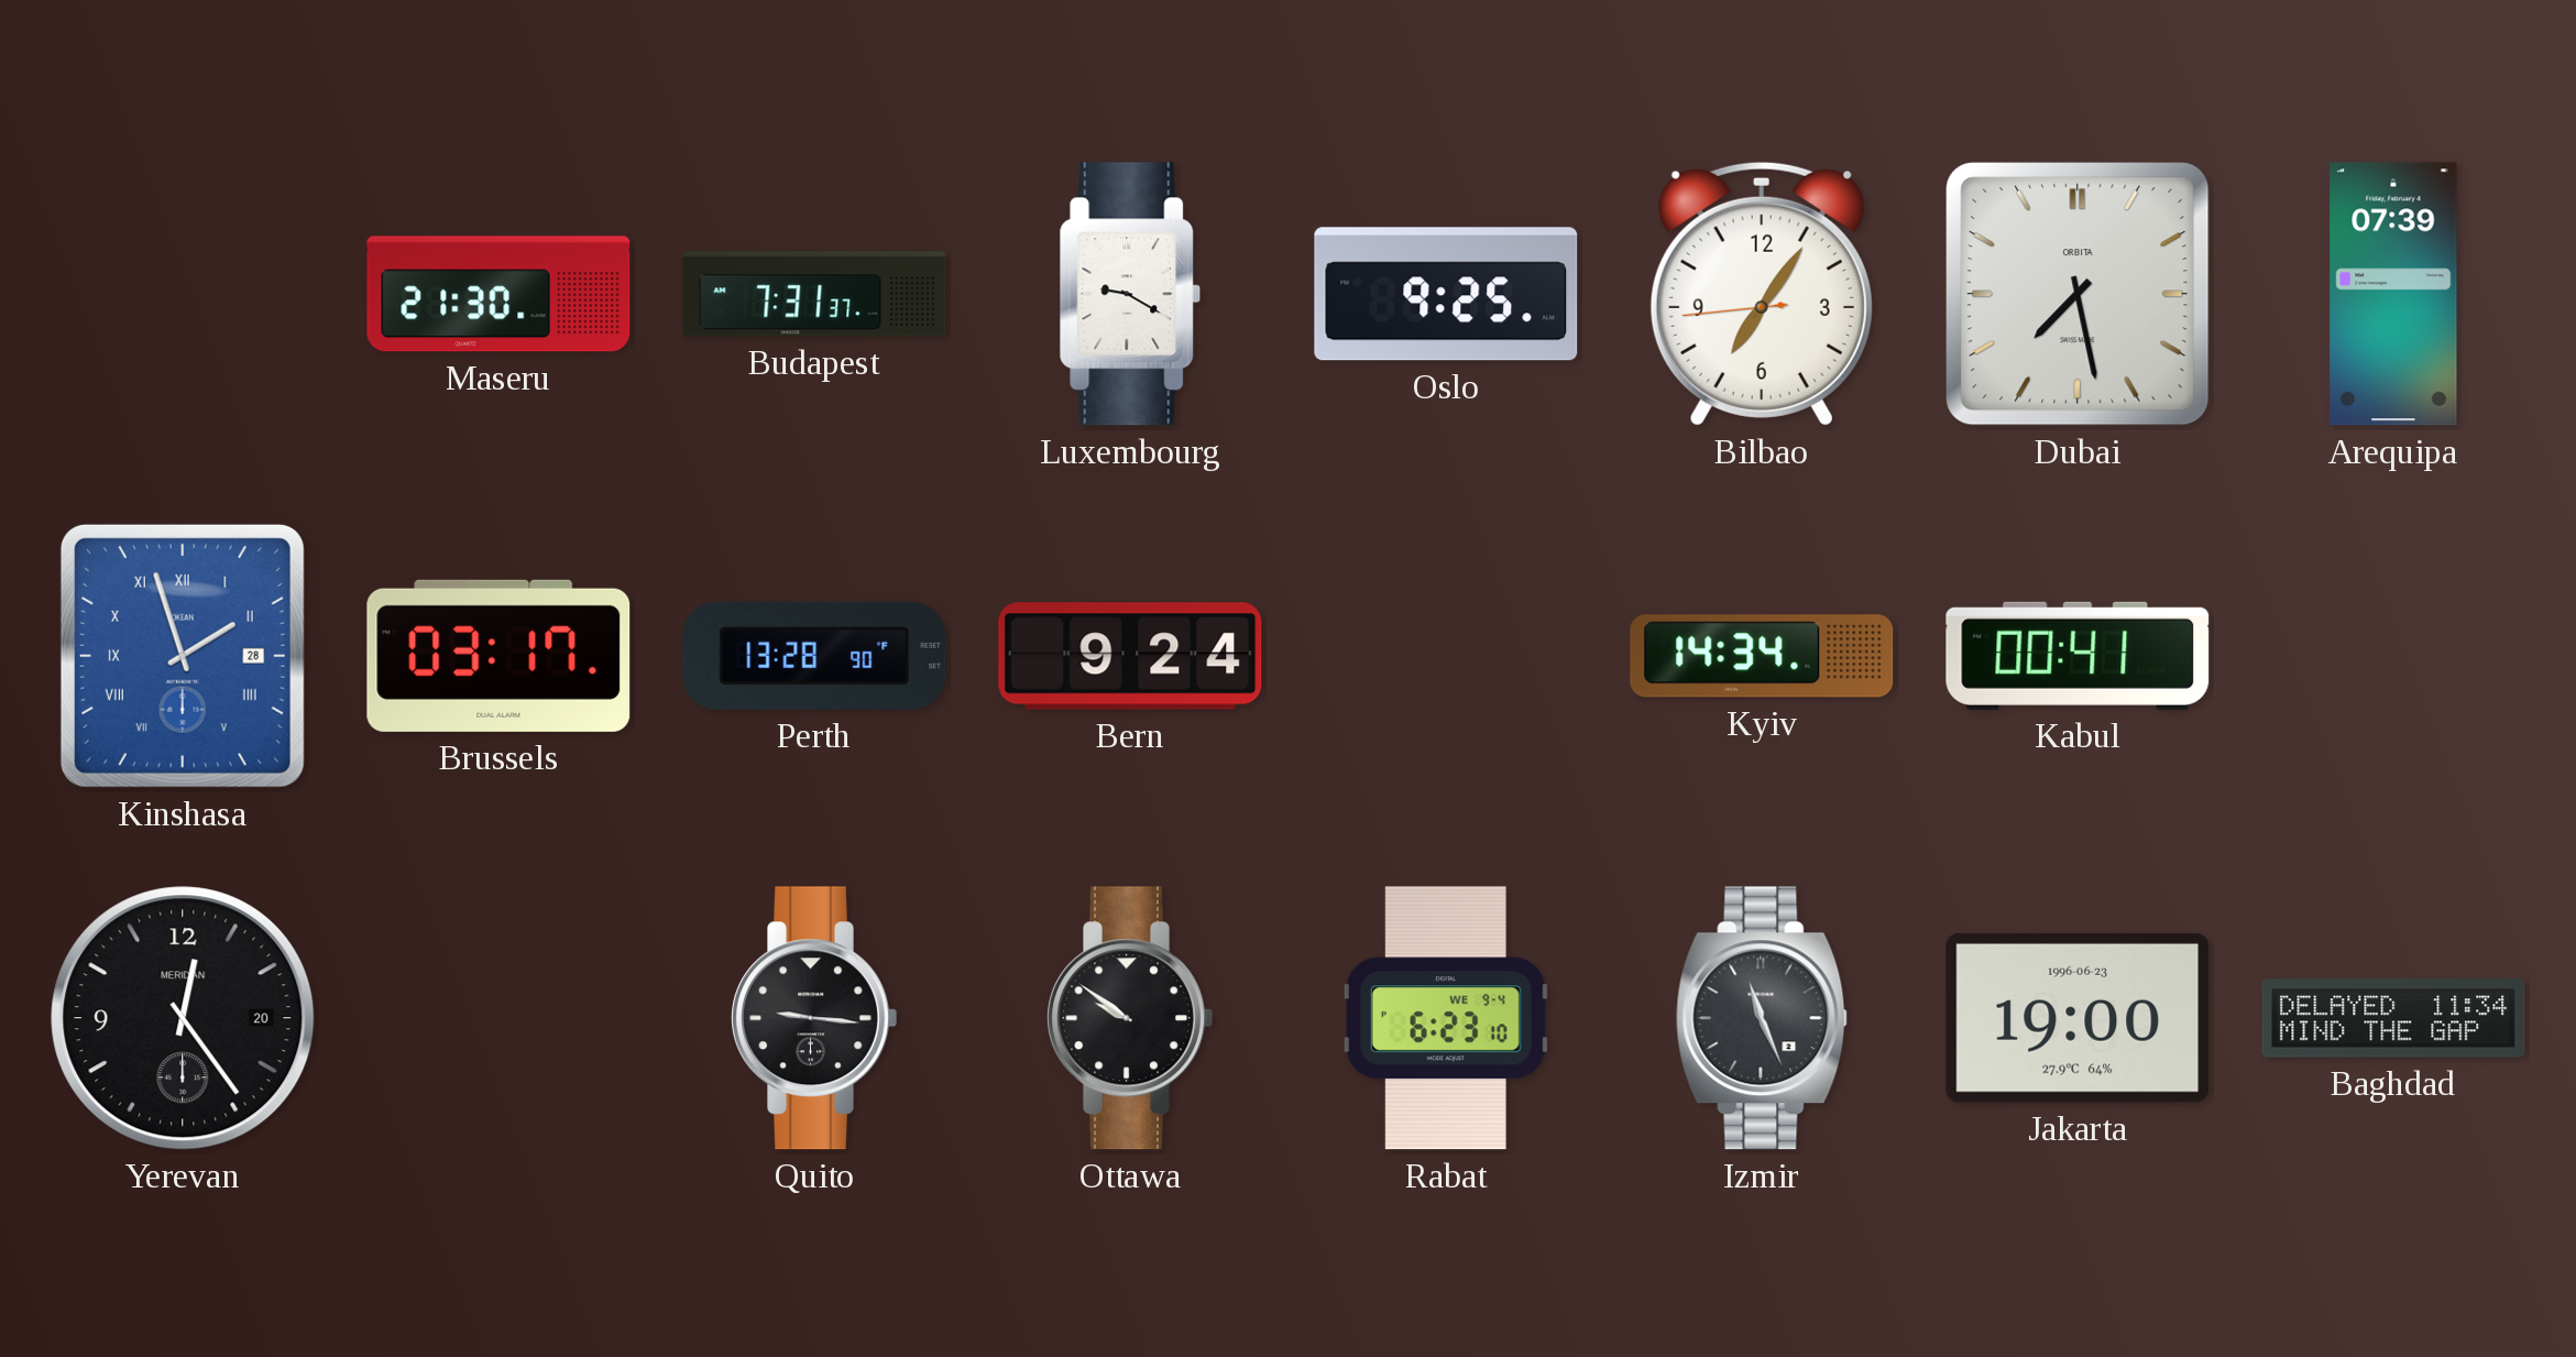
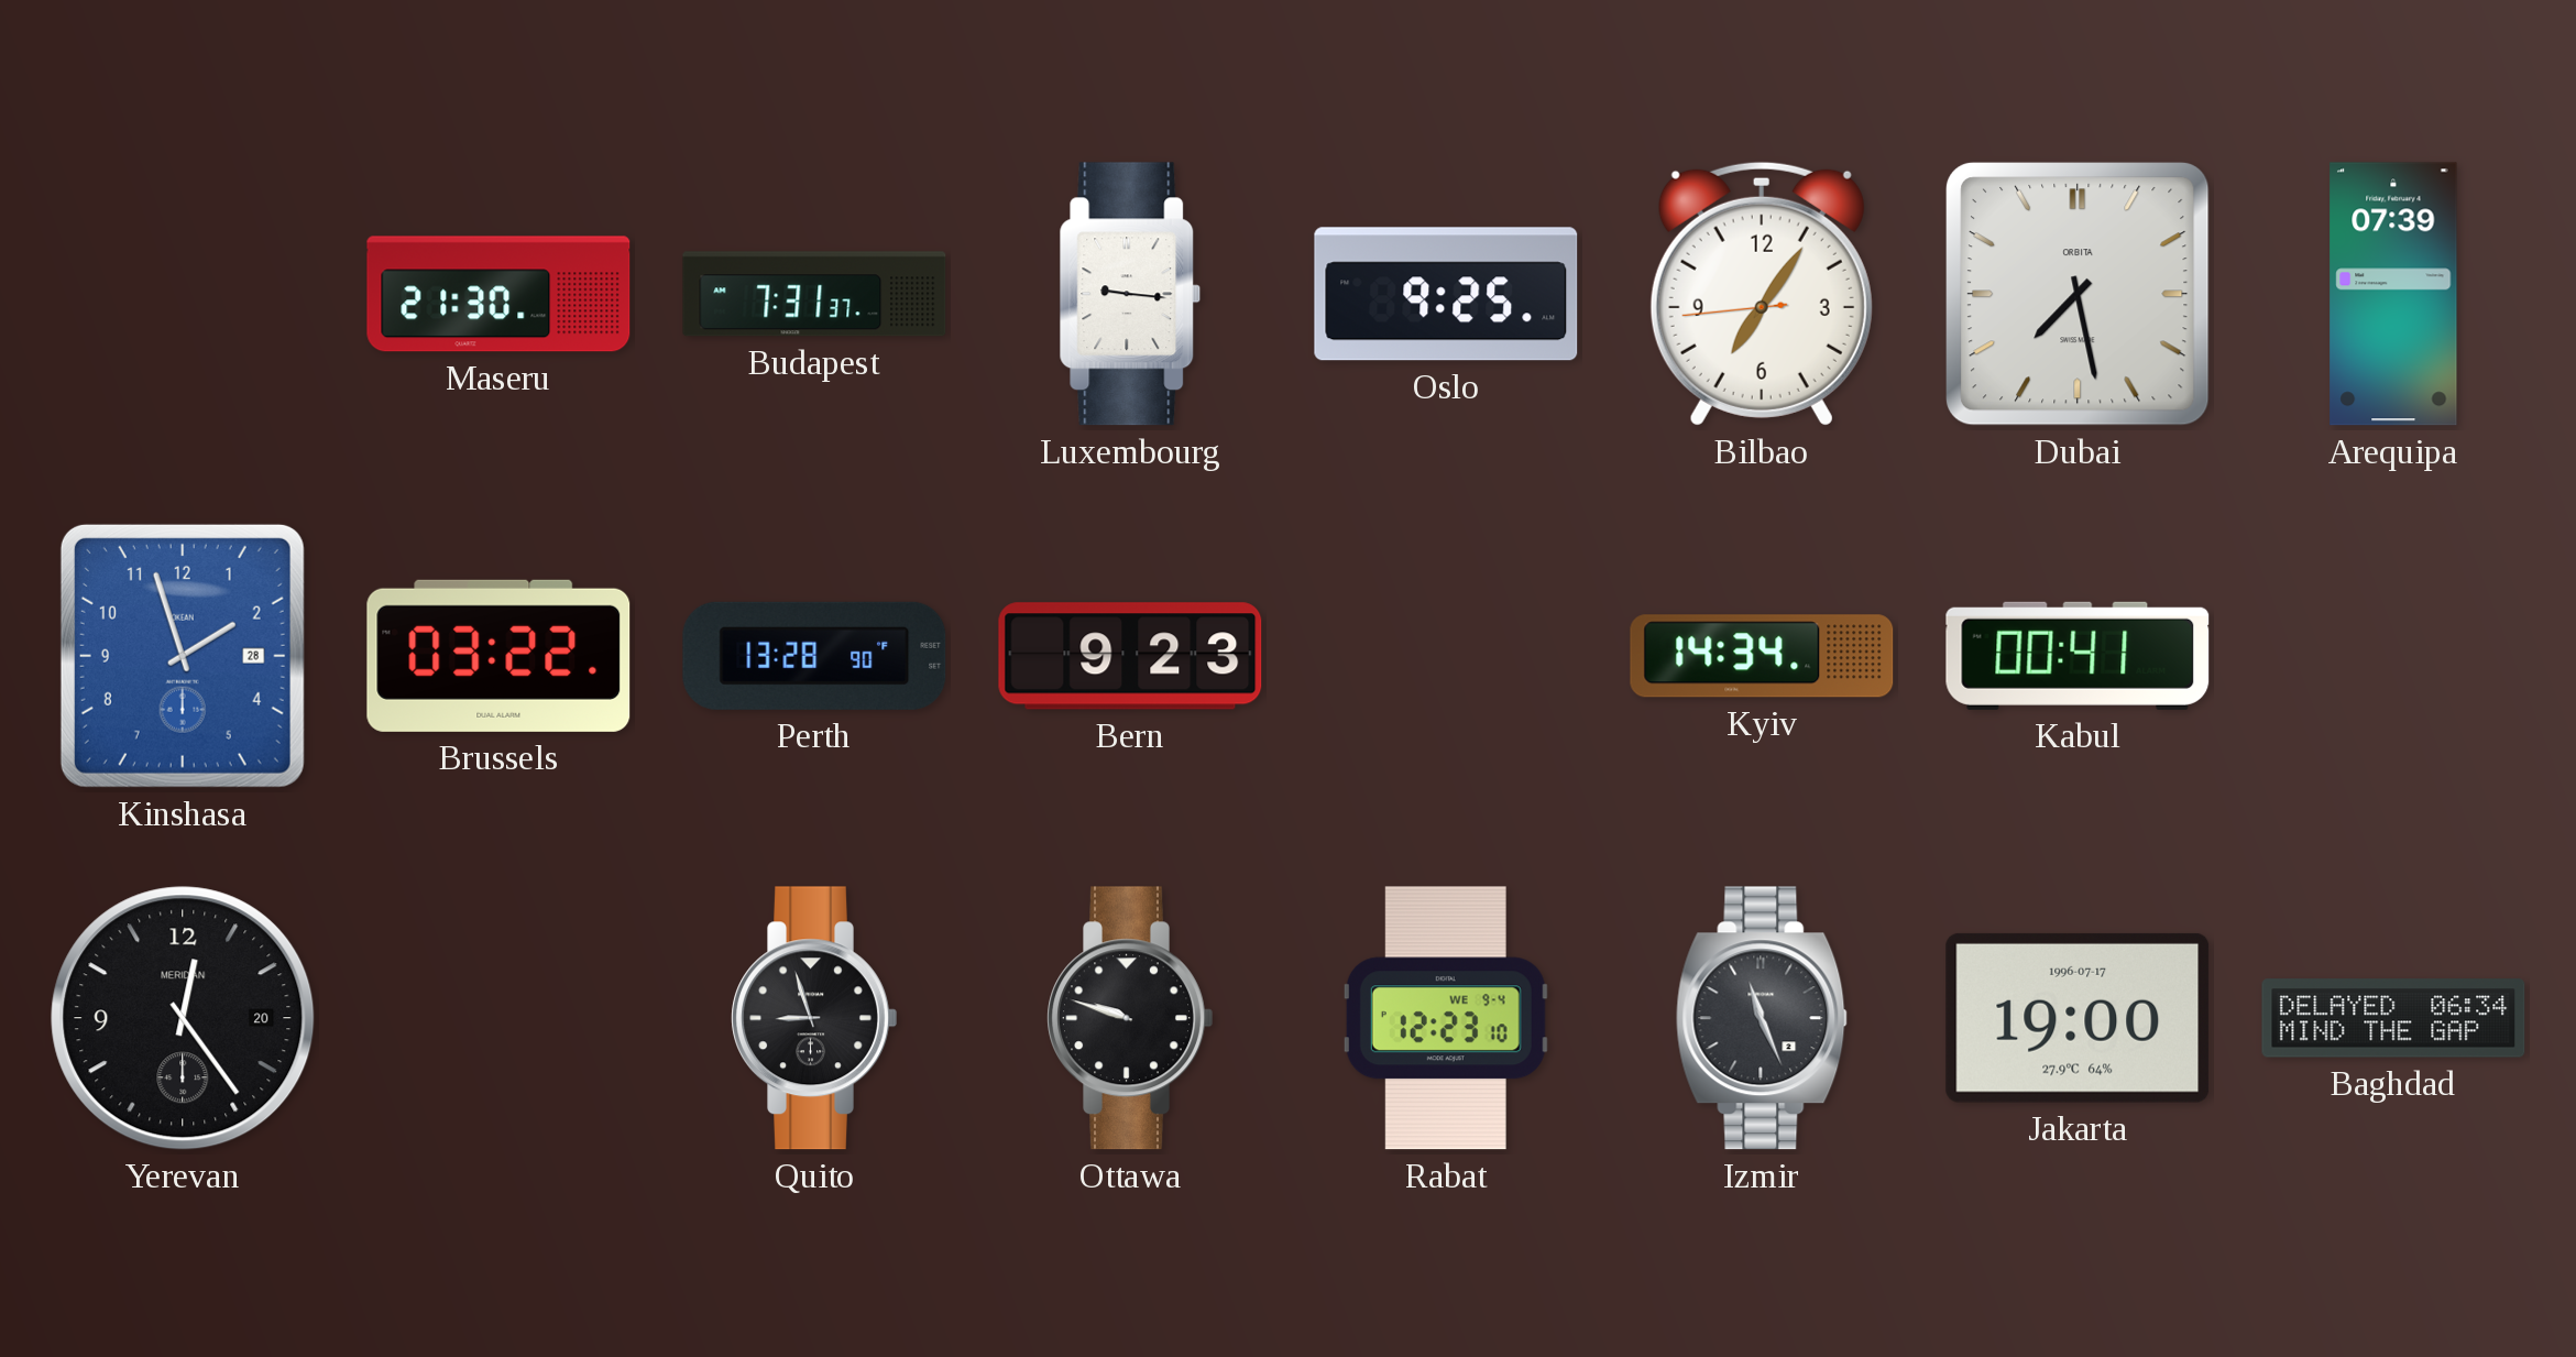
Luxembourg: 9:20 -> 9:16 (1130, 294)
Kinshasa numerals: Roman -> Arabic (183, 656)
Brussels: 03:17 -> 03:22 (498, 656)
Bern: 9:24 -> 9:23 (1130, 656)
Quito: 9:16 -> 8:57 (814, 1018)
Ottawa: 9:51 -> 9:48 (1130, 1018)
Rabat: 6:23 -> 12:23 (1446, 1018)
Jakarta date: 1996-06-23 -> 1996-07-17 (2078, 1018)
Baghdad: 11:34 -> 06:34 (2393, 1018)
